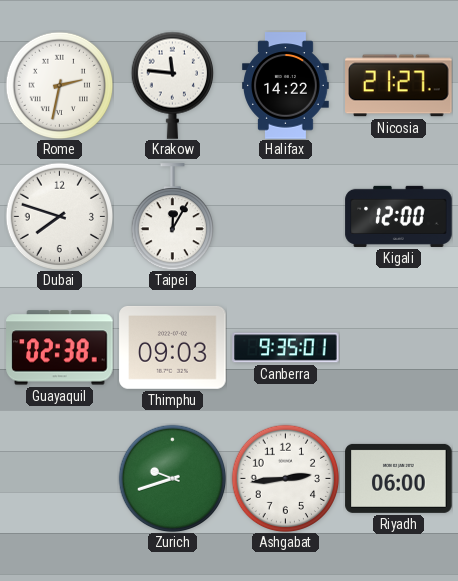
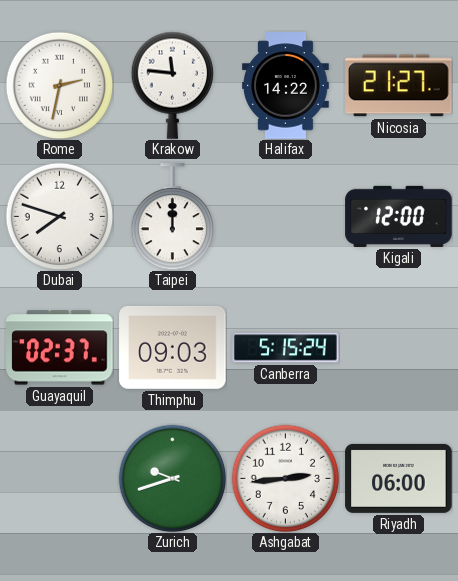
Taipei: 12:05 -> 12:00 (172, 217)
Guayaquil: 02:38 -> 02:37 (60, 348)
Canberra: 9:35 -> 5:15 (286, 348)
